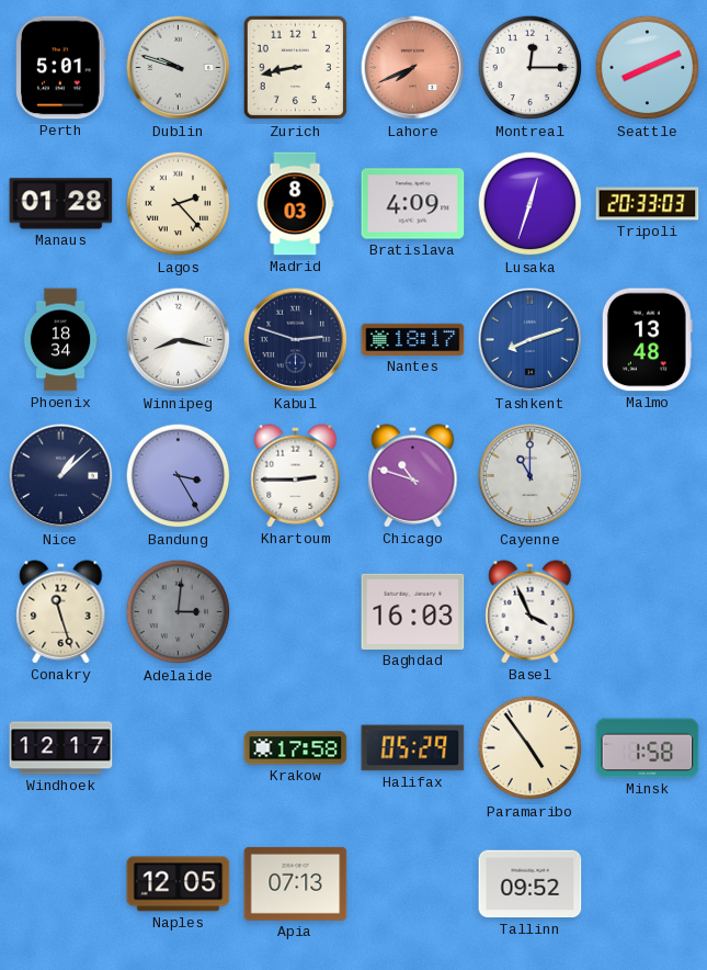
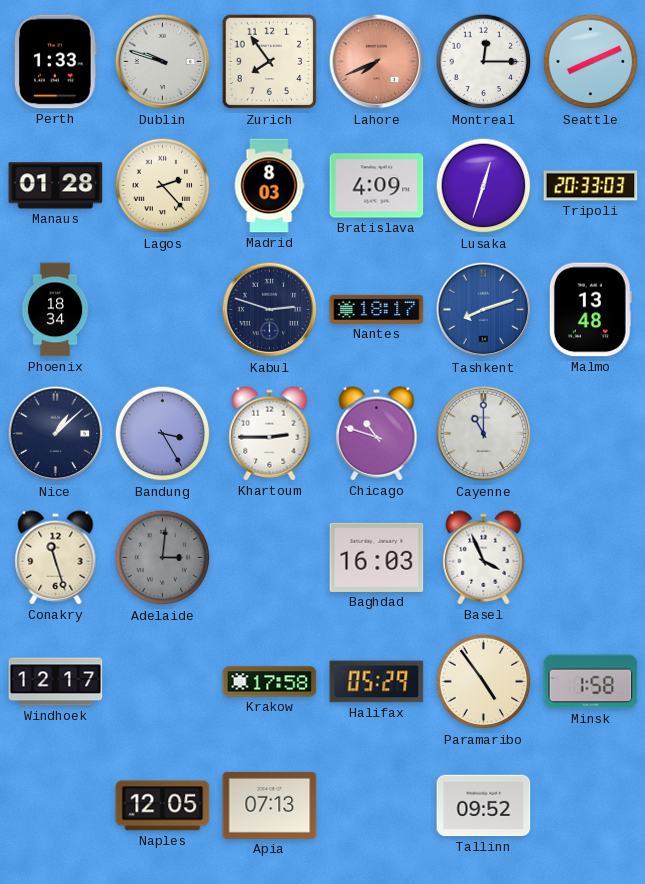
Perth: 5:01 -> 1:33 (56, 62)
Zurich: 8:43 -> 7:54 (270, 62)
Winnipeg: 8:17 -> none (179, 340)
